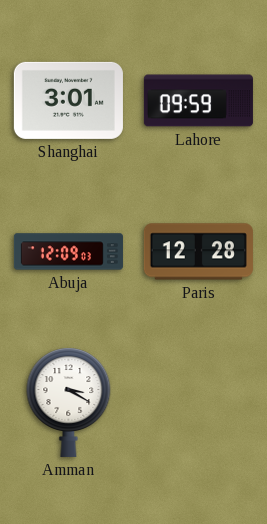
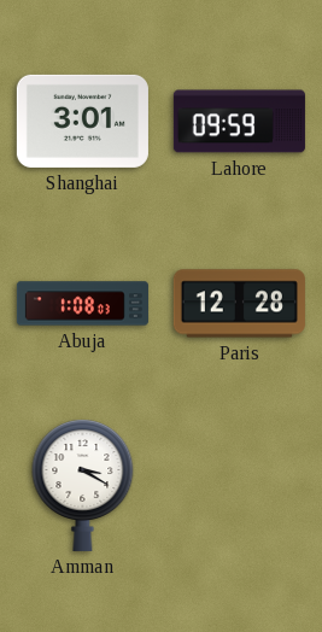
Abuja: 12:09 -> 1:08 (82, 304)
